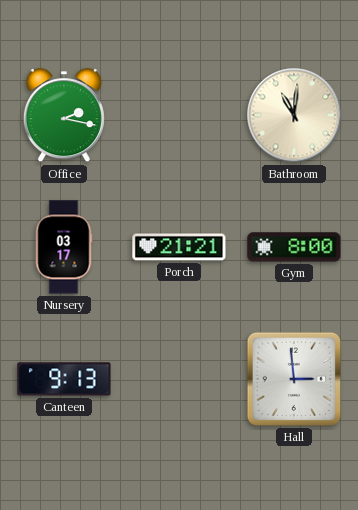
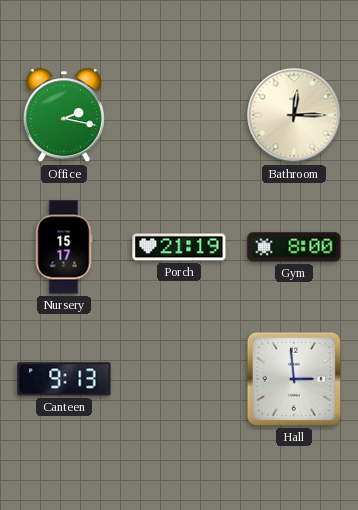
Bathroom: 11:01 -> 12:15 (294, 115)
Nursery: 03:17 -> 15:17 (64, 247)
Porch: 21:21 -> 21:19 (179, 247)
